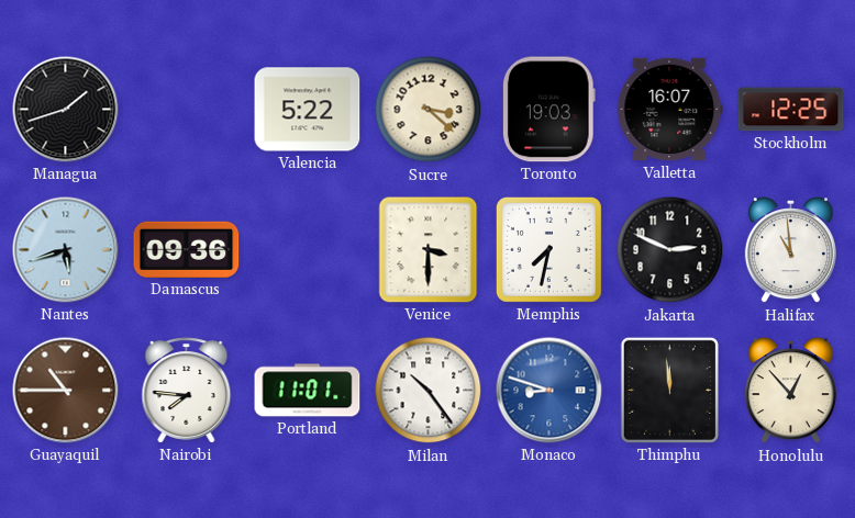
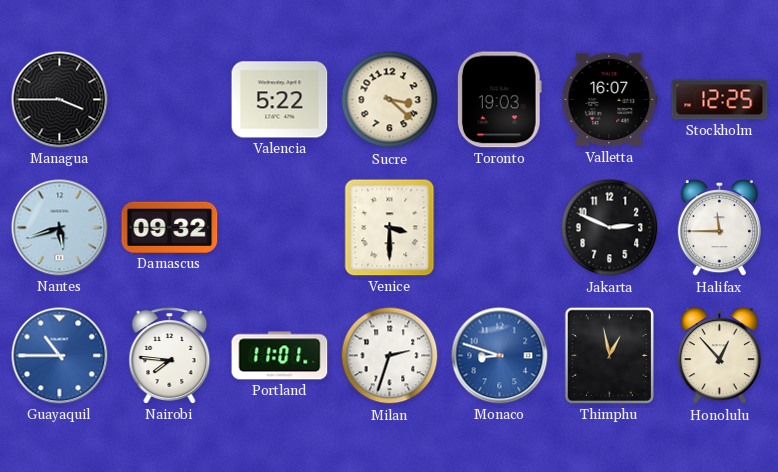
Managua: 1:42 -> 3:45 (60, 100)
Damascus: 09:36 -> 09:32 (170, 227)
Memphis: 7:32 -> none (548, 249)
Halifax: 10:59 -> 11:45 (719, 229)
Guayaquil dial: brown -> blue (60, 356)
Milan: 10:24 -> 2:33 (390, 356)
Thimphu: 11:59 -> 12:58 (609, 355)
